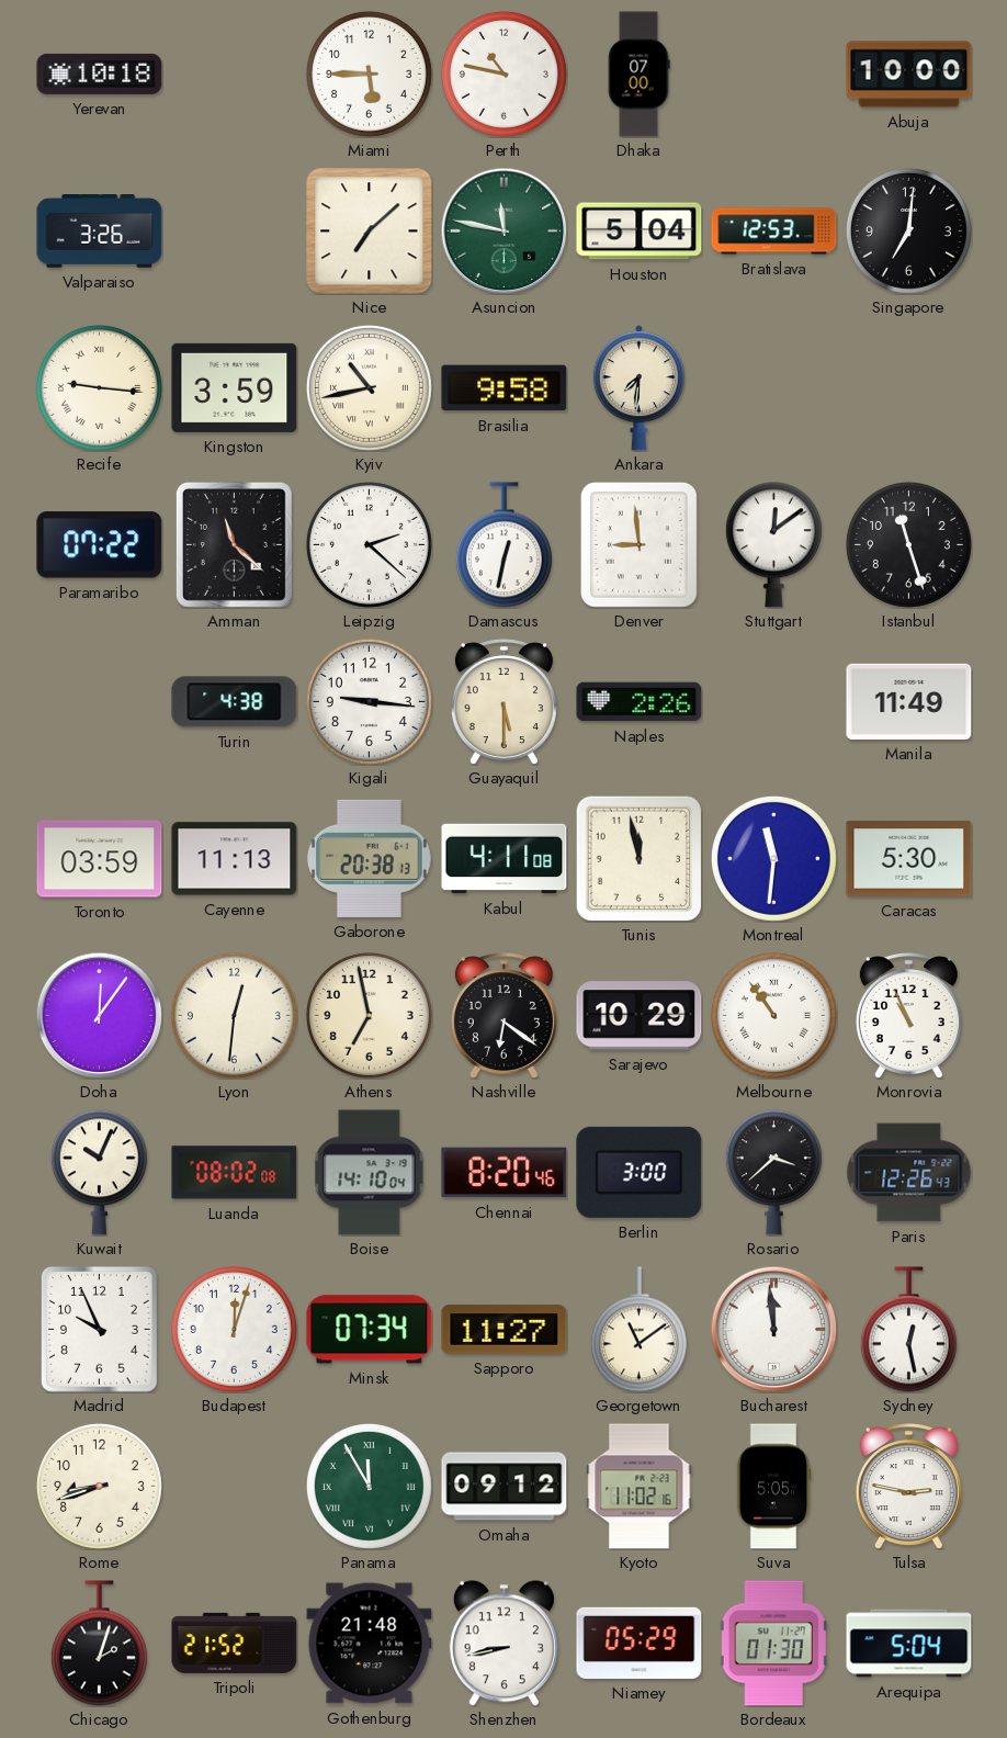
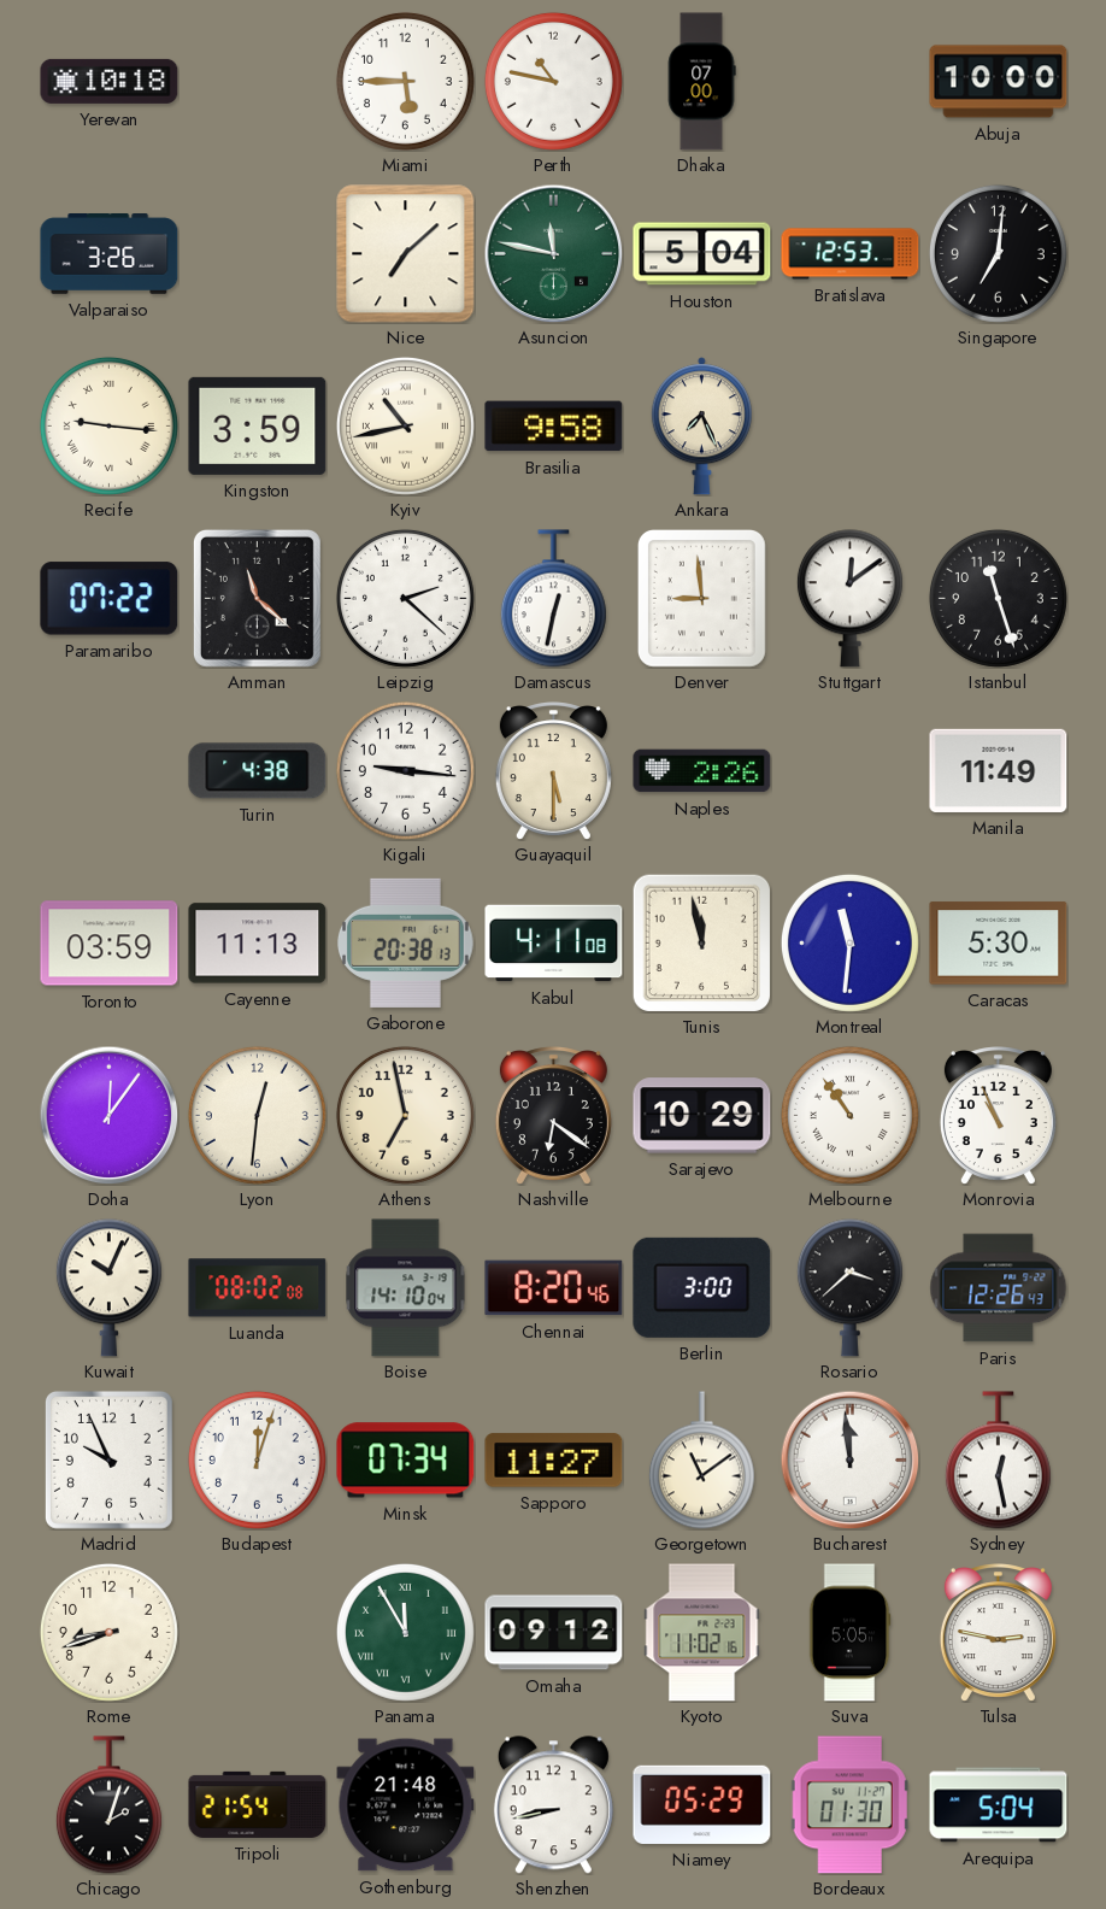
Ankara: 7:31 -> 7:26 (701, 427)
Tripoli: 21:52 -> 21:54 (258, 1804)
